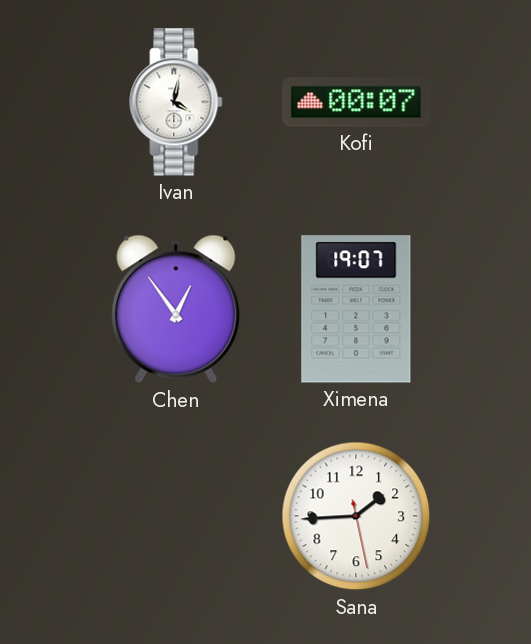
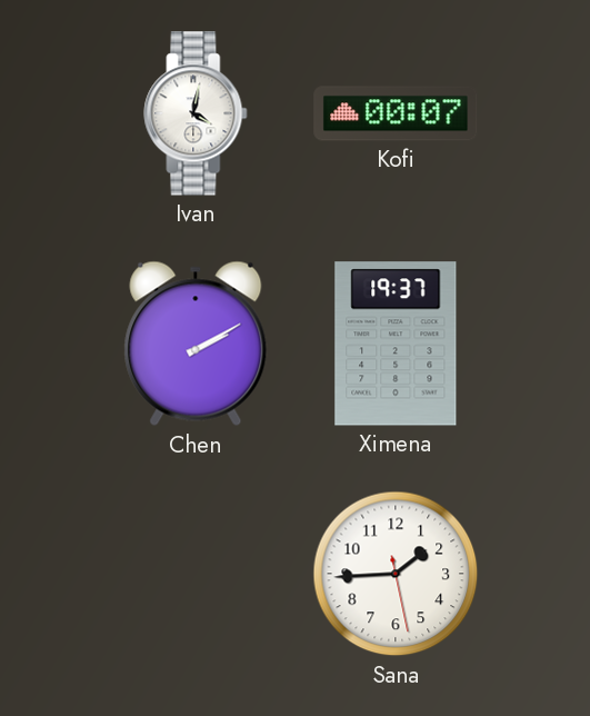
Chen: 12:54 -> 2:10 (196, 344)
Ximena: 19:07 -> 19:37 (396, 344)
